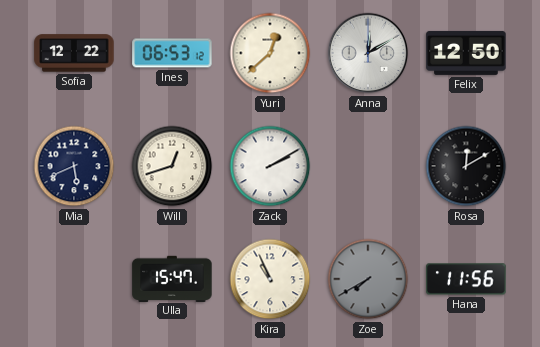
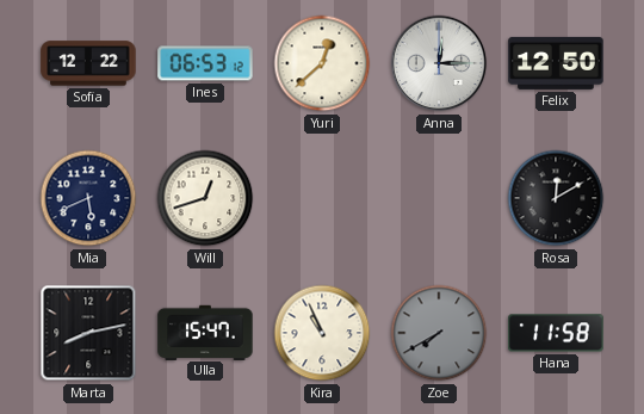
Anna: 12:10 -> 12:15 (439, 63)
Zack: 2:10 -> none (270, 166)
Marta: none -> 8:13 (88, 333)
Hana: 11:56 -> 11:58 (556, 333)
